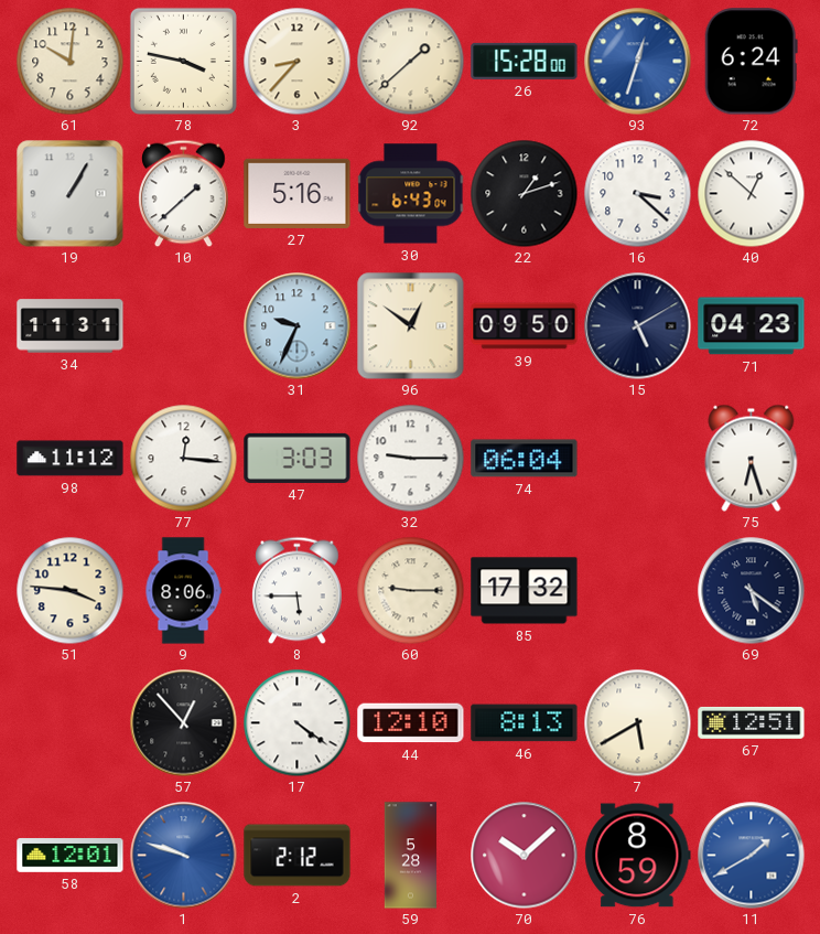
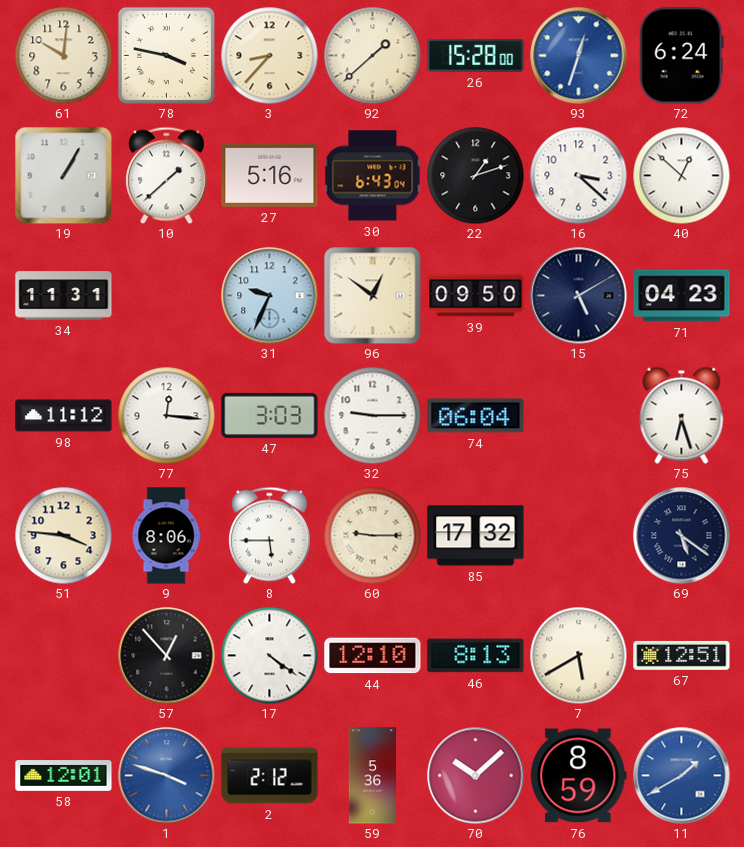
1: 9:48 -> 3:48 (167, 776)
59: 5:28 -> 5:36 (373, 776)
